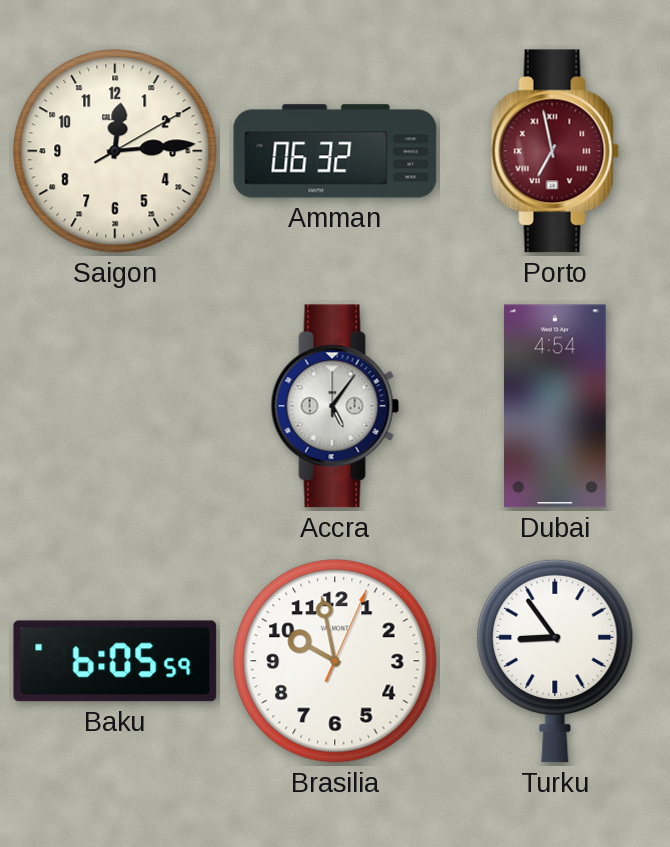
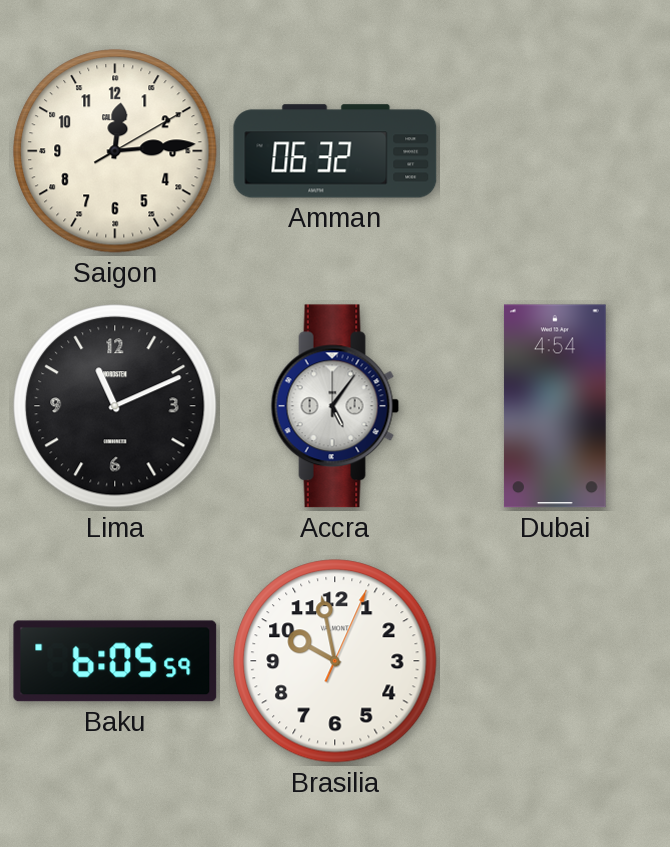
Porto: 6:58 -> none (555, 151)
Lima: none -> 11:11 (115, 406)
Turku: 8:54 -> none (555, 661)
